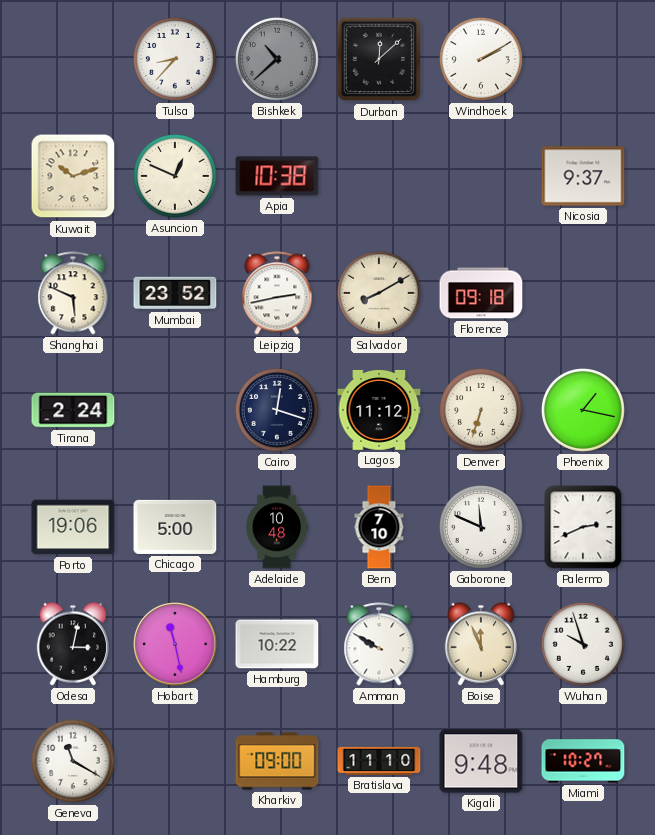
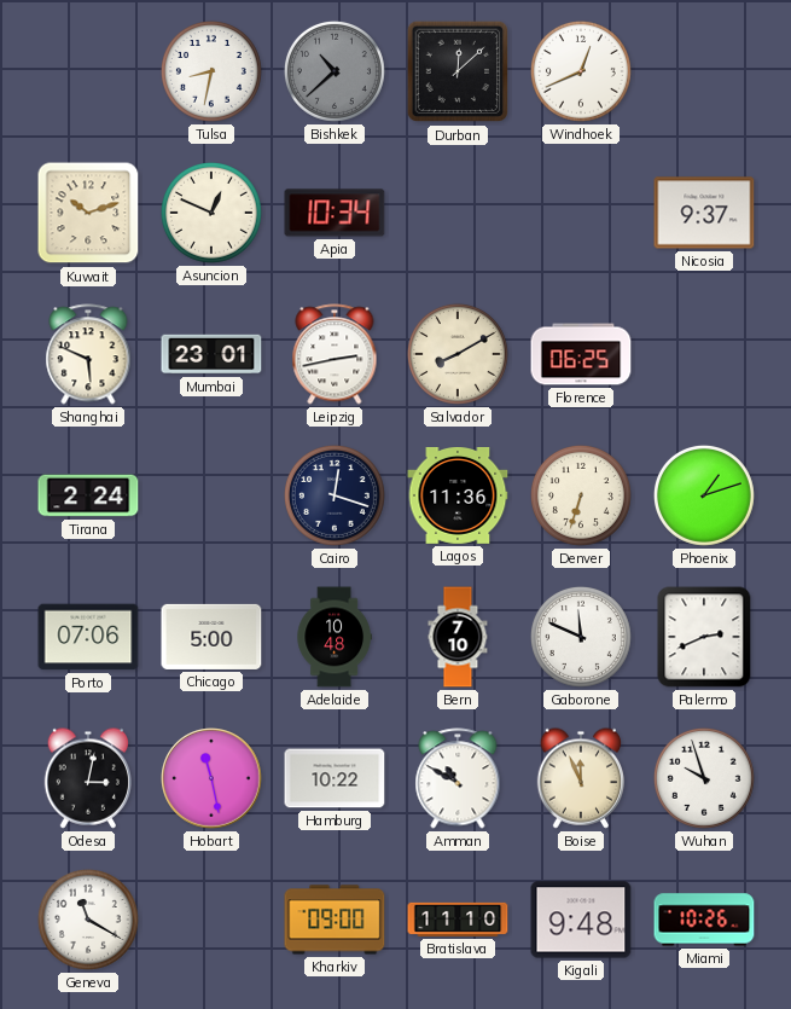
Tulsa: 8:37 -> 8:32 (211, 71)
Windhoek: 2:10 -> 12:41 (581, 71)
Apia: 10:38 -> 10:34 (335, 213)
Mumbai: 23:52 -> 23:01 (211, 354)
Florence: 09:18 -> 06:25 (581, 354)
Lagos: 11:12 -> 11:36 (458, 495)
Phoenix: 1:17 -> 1:12 (704, 495)
Porto: 19:06 -> 07:06 (88, 637)
Amman: 9:50 -> 10:50 (458, 778)
Miami: 10:27 -> 10:26 (704, 920)
